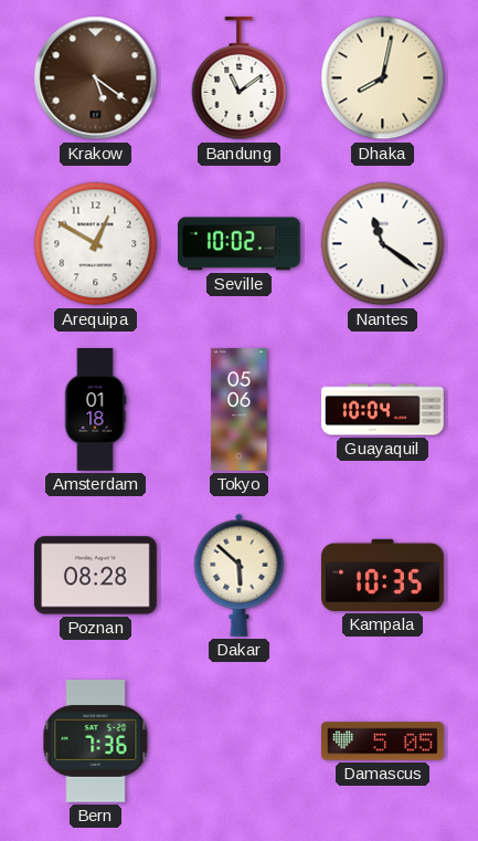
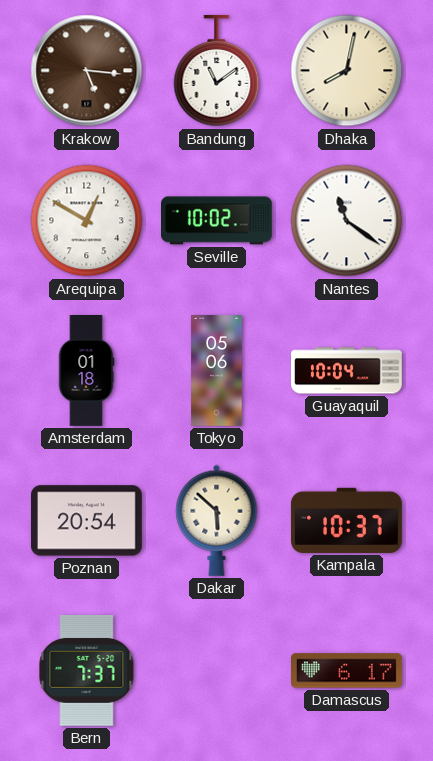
Krakow: 5:21 -> 5:16 (87, 71)
Poznan: 08:28 -> 20:54 (86, 521)
Kampala: 10:35 -> 10:37 (347, 520)
Bern: 7:36 -> 7:37 (87, 670)
Damascus: 5:05 -> 6:17 (347, 671)
